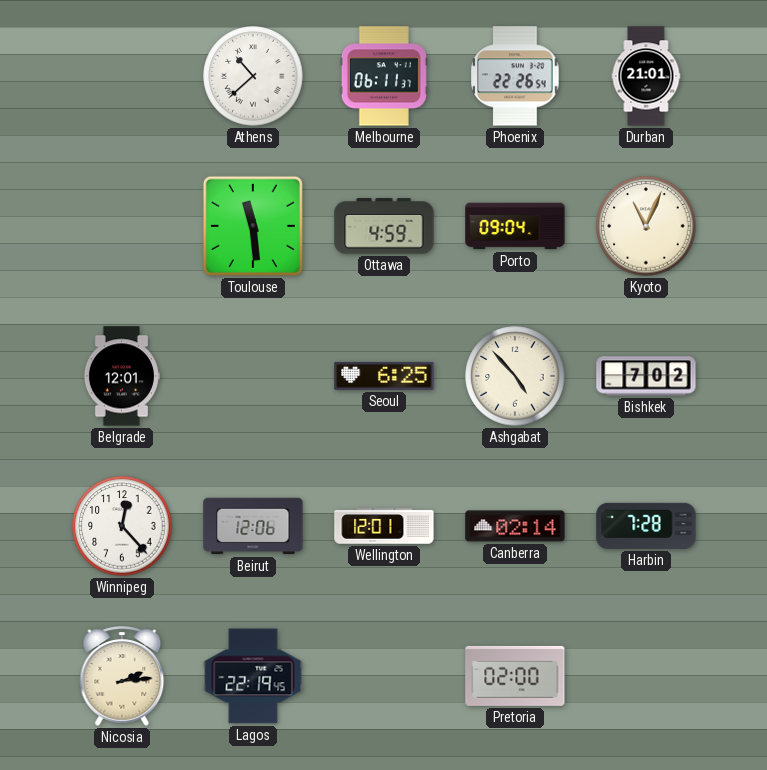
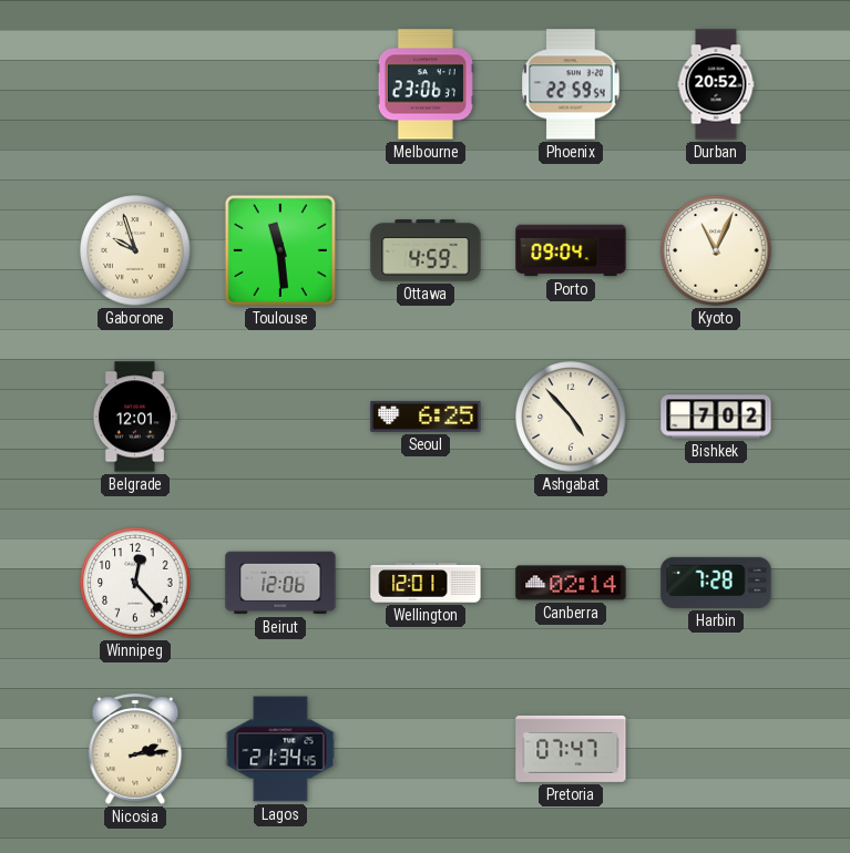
Athens: 10:38 -> none (253, 76)
Melbourne: 06:11 -> 23:06 (426, 84)
Phoenix: 22:26 -> 22:59 (571, 84)
Durban: 21:01 -> 20:52 (716, 84)
Gaborone: none -> 9:57 (135, 250)
Lagos: 22:19 -> 21:34 (280, 749)
Pretoria: 02:00 -> 07:47 (571, 749)
